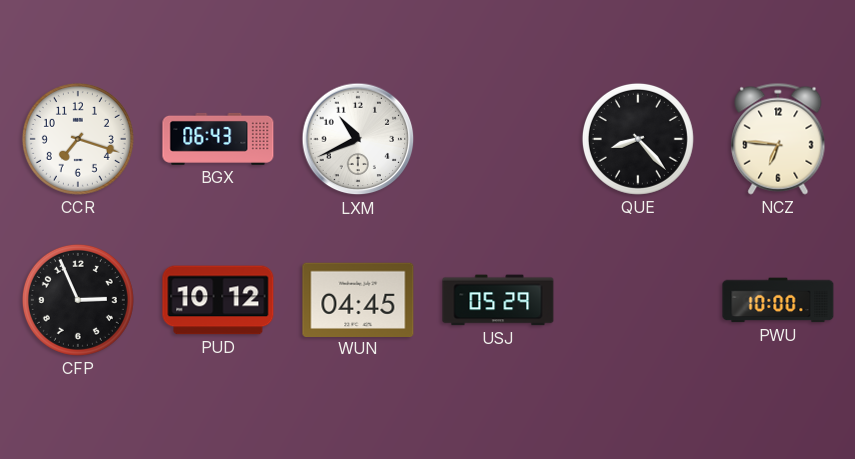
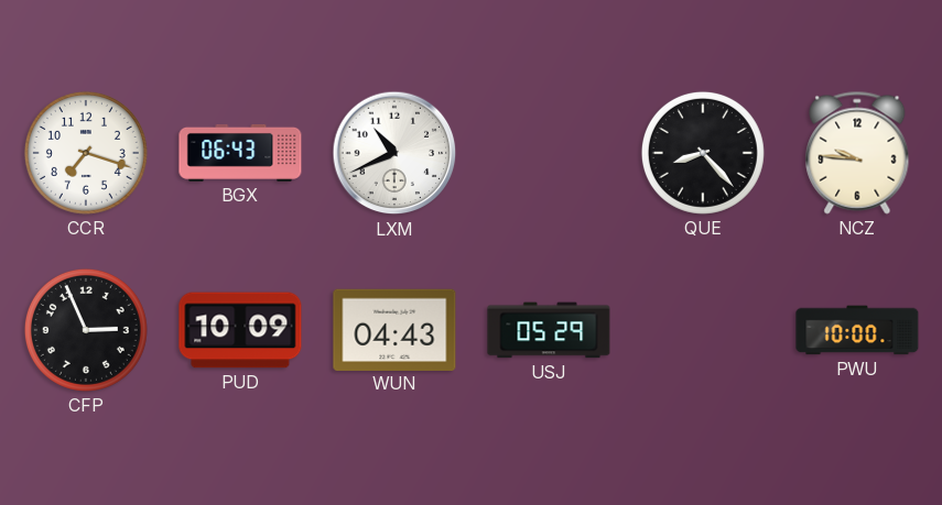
NCZ: 6:46 -> 9:46 (857, 153)
PUD: 10:12 -> 10:09 (240, 330)
WUN: 04:45 -> 04:43 (394, 329)
